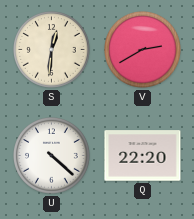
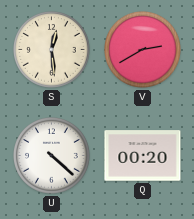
S: 12:31 -> 12:29 (52, 50)
Q: 22:20 -> 00:20 (143, 156)
